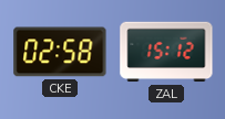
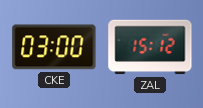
CKE: 02:58 -> 03:00 (54, 47)
